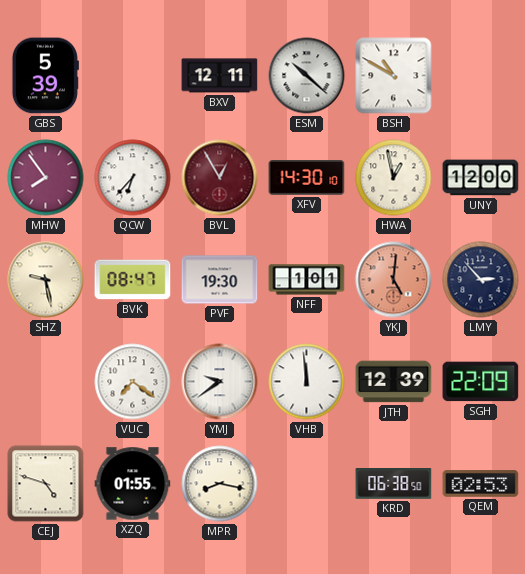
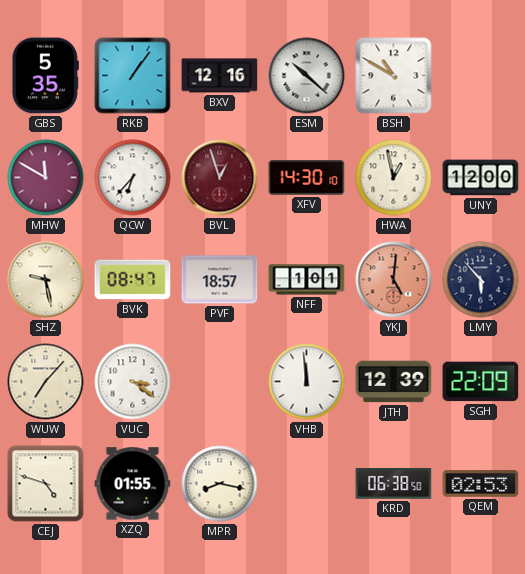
GBS: 5:39 -> 5:35 (45, 76)
RKB: none -> 1:06 (133, 76)
BXV: 12:11 -> 12:16 (220, 76)
MHW: 7:54 -> 11:50 (46, 178)
BVL: 12:55 -> 12:57 (220, 178)
PVF: 19:30 -> 18:57 (220, 280)
LMY: 2:53 -> 5:53 (481, 280)
WUW: none -> 7:07 (46, 382)
VUC: 7:21 -> 3:21 (133, 382)
YMJ: 9:39 -> none (220, 382)
